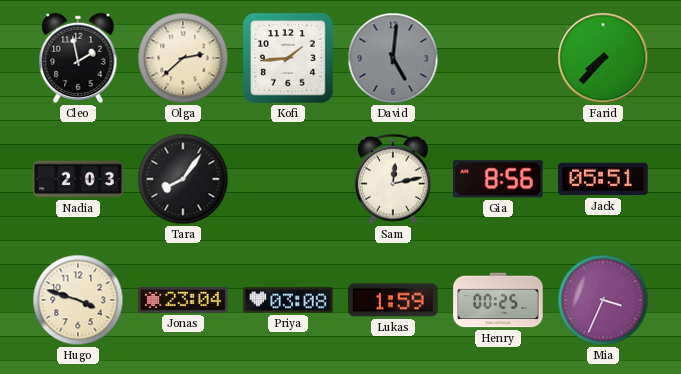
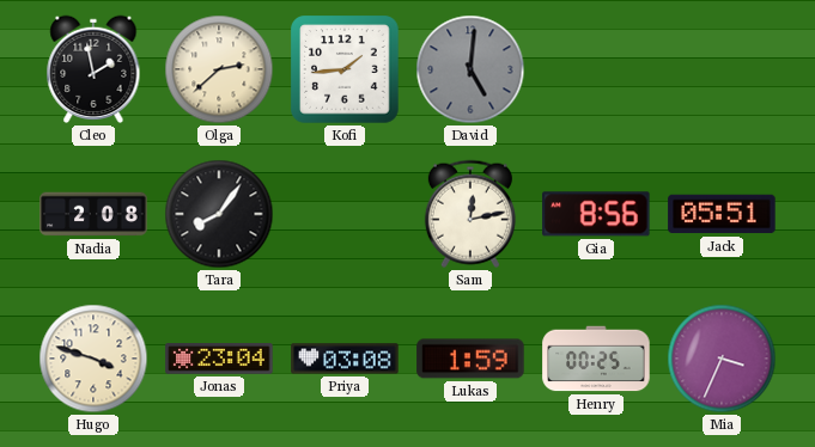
Farid: 7:37 -> none (603, 58)
Nadia: 2:03 -> 2:08 (93, 214)
